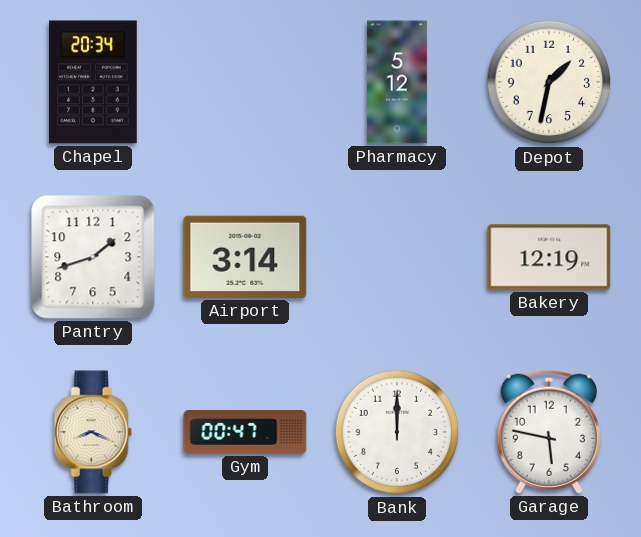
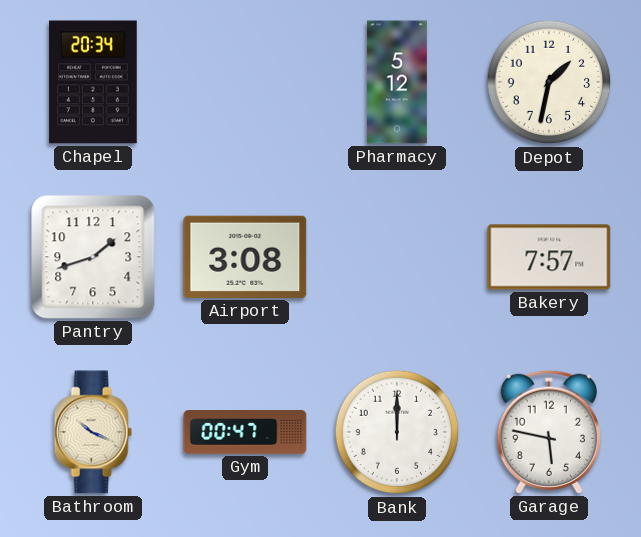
Airport: 3:14 -> 3:08 (245, 257)
Bakery: 12:19 -> 7:57 (549, 257)
Bathroom: 8:19 -> 10:19 (93, 432)
